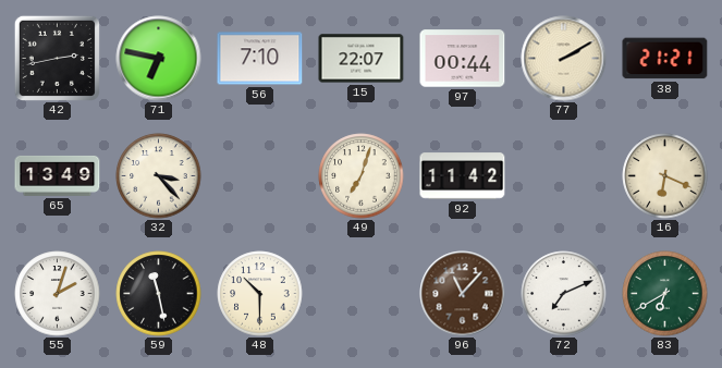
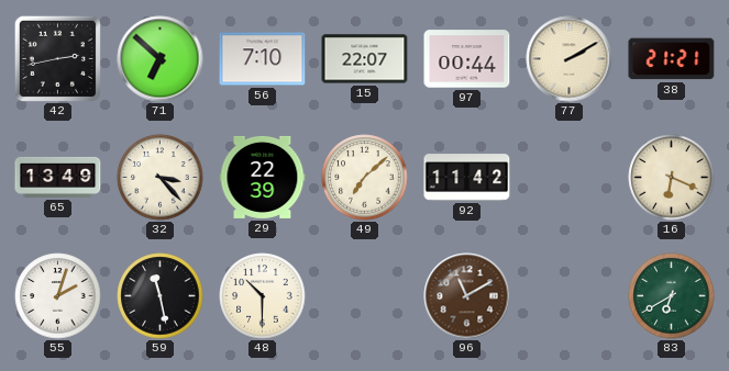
71: 6:47 -> 6:52 (161, 59)
29: none -> 22:39 (263, 177)
49: 7:03 -> 7:08 (365, 178)
96: 11:07 -> 11:10 (467, 296)
72: 7:11 -> none (564, 294)
